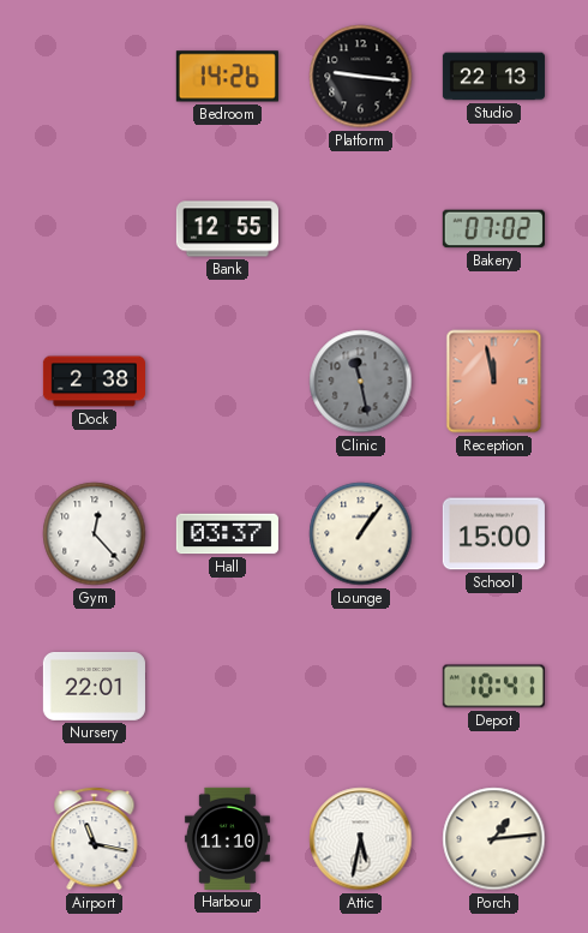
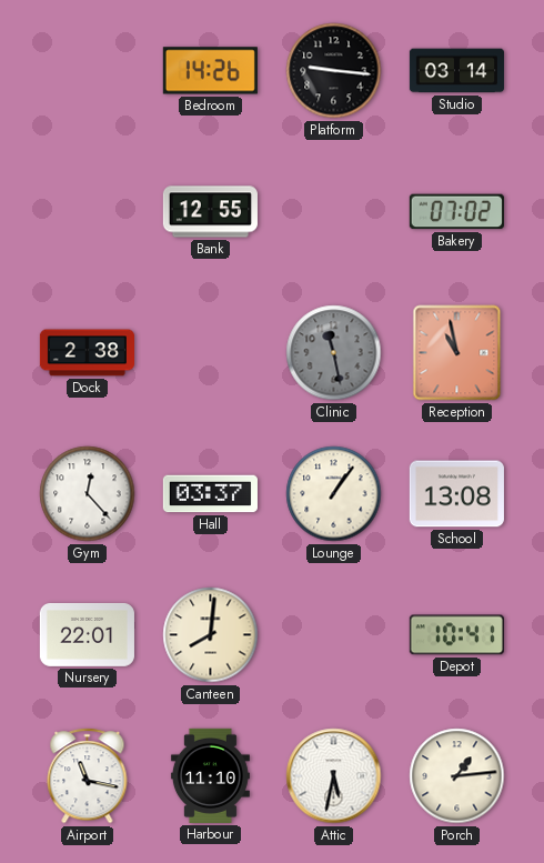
Studio: 22:13 -> 03:14 (456, 71)
Reception: 11:58 -> 10:58 (457, 353)
School: 15:00 -> 13:08 (456, 494)
Canteen: none -> 8:01 (211, 635)
